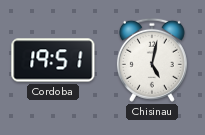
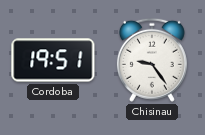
Chisinau: 5:02 -> 9:24 (152, 60)
